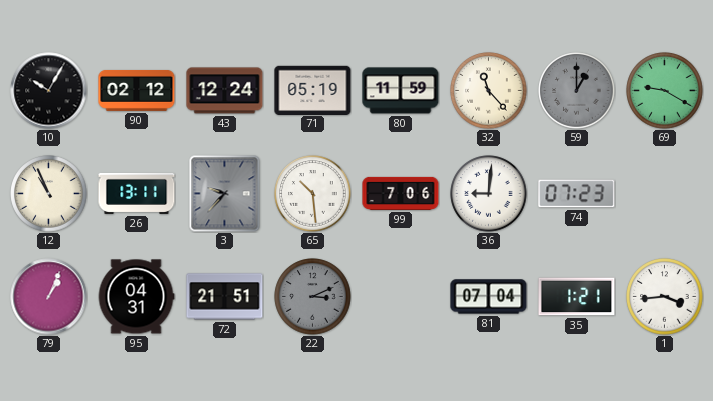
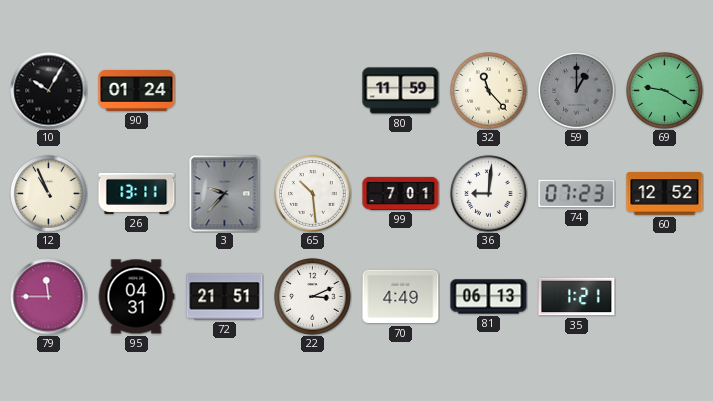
90: 02:12 -> 01:24 (137, 90)
43: 12:24 -> none (225, 91)
71: 05:19 -> none (313, 90)
99: 7:06 -> 7:01 (401, 193)
60: none -> 12:52 (665, 194)
79: 1:04 -> 11:45 (49, 297)
22 dial: grey -> white (313, 297)
70: none -> 4:49 (401, 297)
81: 07:04 -> 06:13 (489, 297)
1: 3:44 -> none (665, 297)
